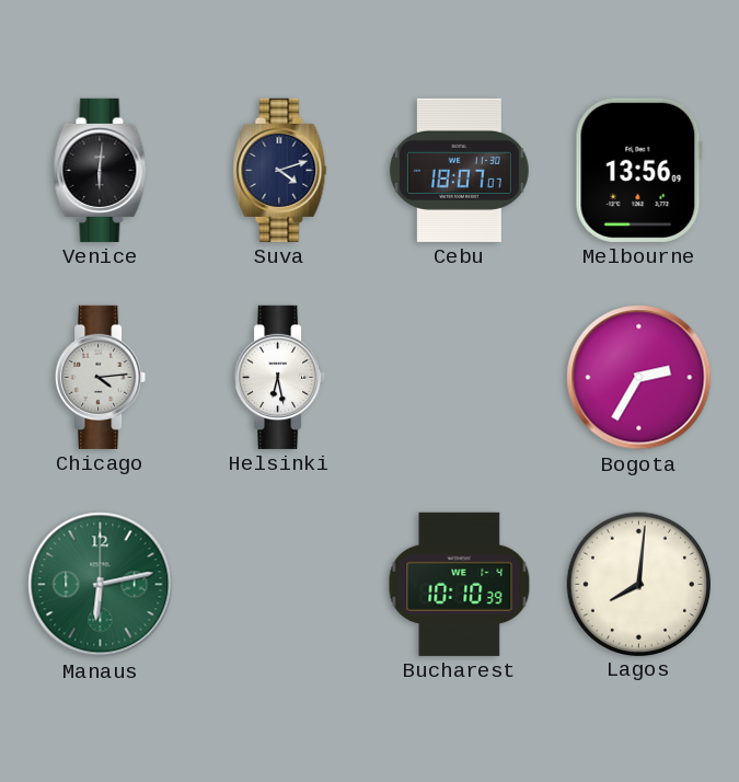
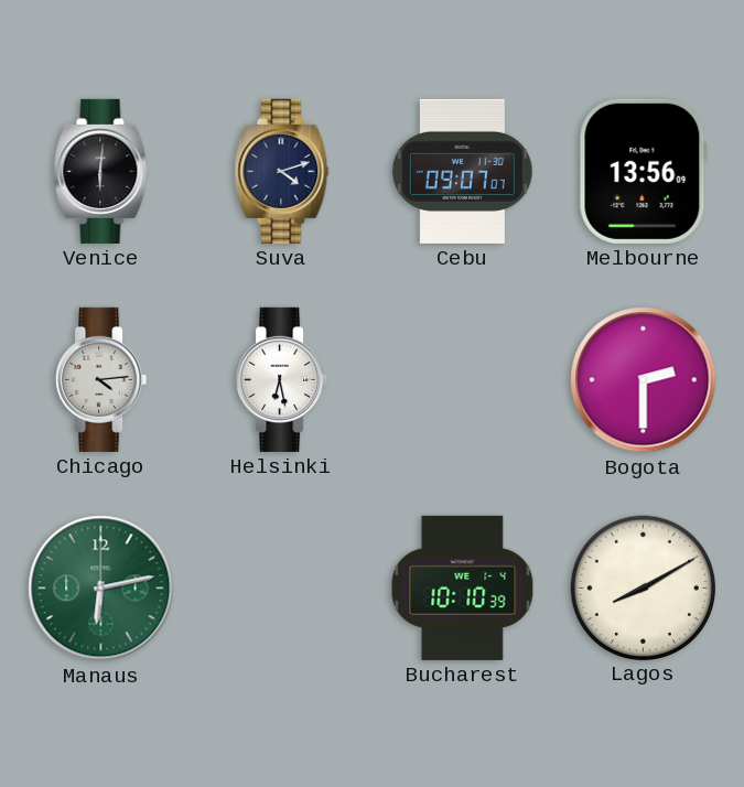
Cebu: 18:07 -> 09:07 (462, 171)
Bogota: 2:35 -> 2:30 (644, 380)
Lagos: 8:01 -> 8:10 (643, 587)
